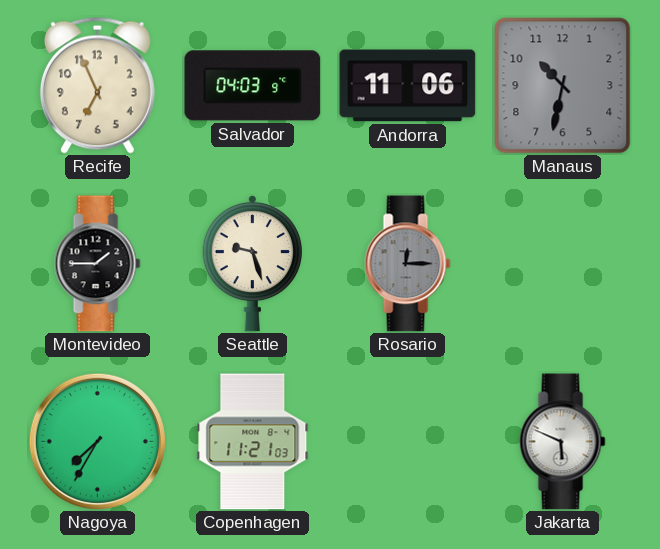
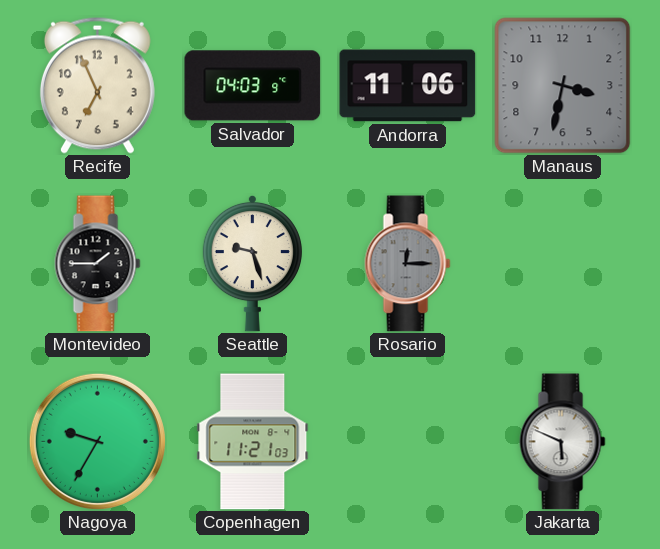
Manaus: 10:32 -> 3:32 (563, 86)
Nagoya: 7:35 -> 9:35 (97, 441)
